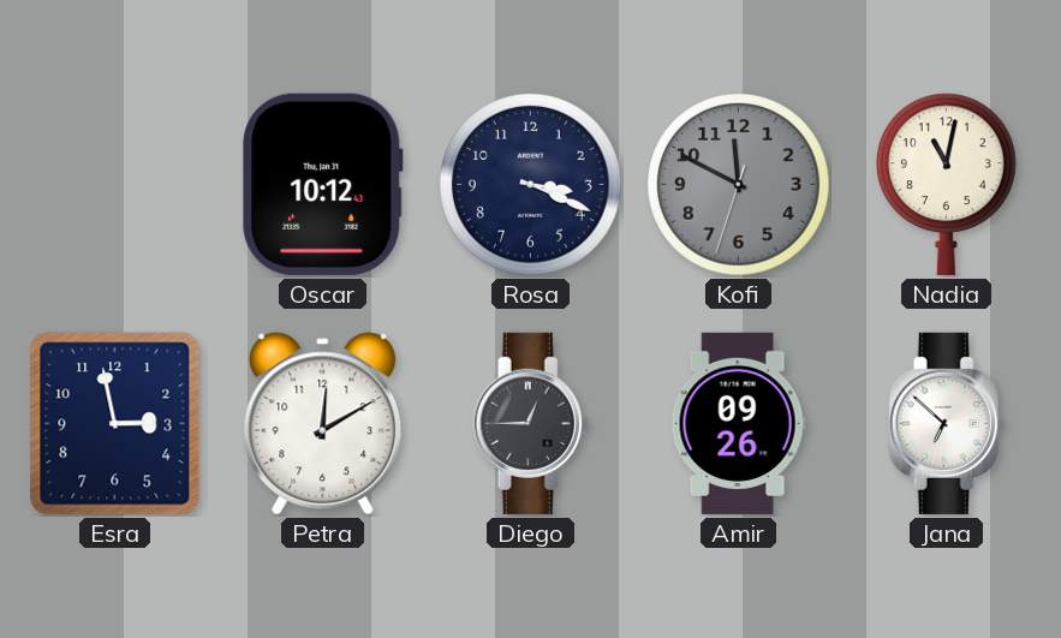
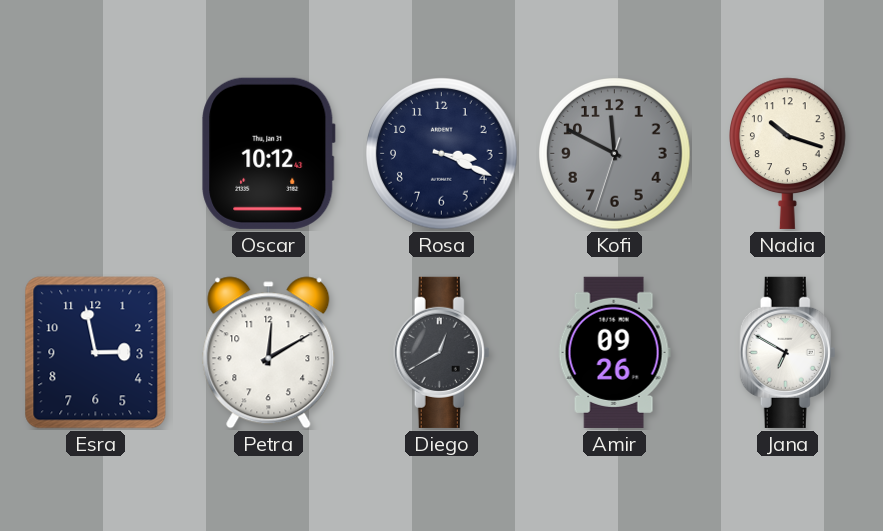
Nadia: 11:02 -> 10:18 (788, 153)
Diego: 12:45 -> 12:40 (442, 352)
Jana: 6:52 -> 6:50 (788, 352)
